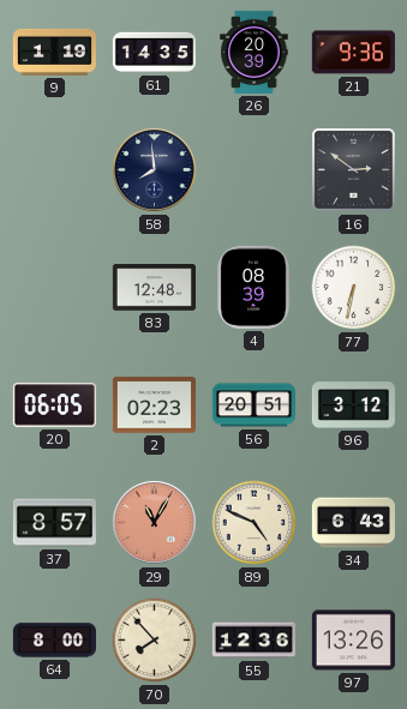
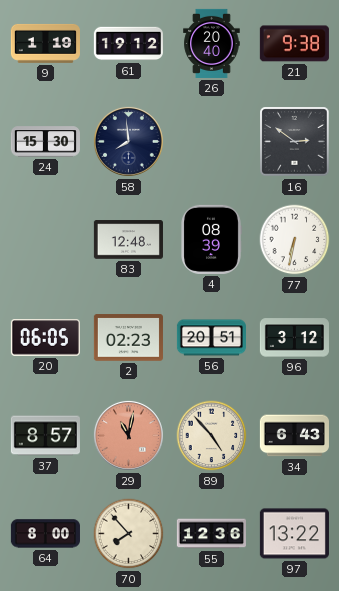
61: 14:35 -> 19:12 (128, 44)
26: 20:39 -> 20:40 (212, 43)
21: 9:36 -> 9:38 (294, 44)
24: none -> 15:30 (45, 142)
29: 11:05 -> 11:02 (128, 435)
89: 4:49 -> 4:53 (212, 436)
97: 13:26 -> 13:22 (294, 534)
